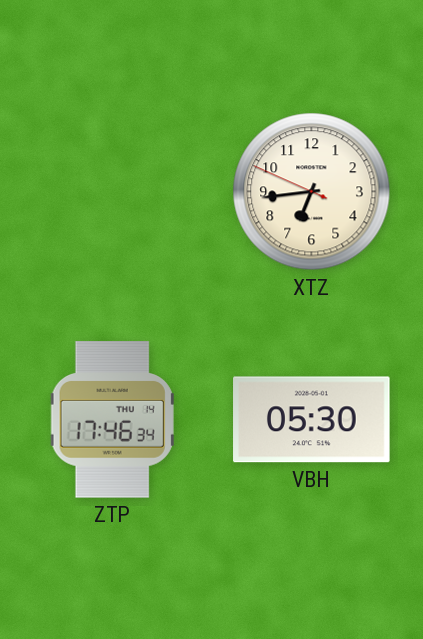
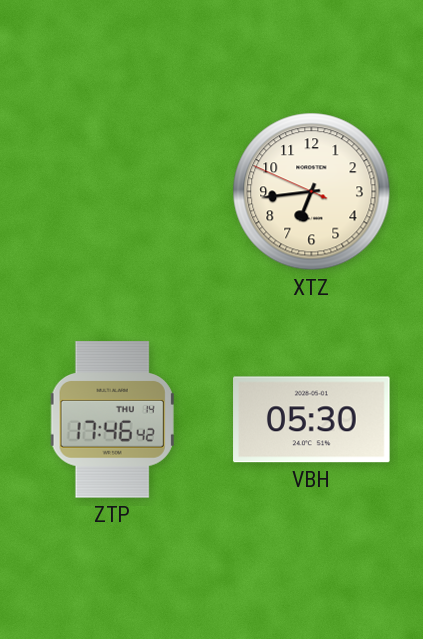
ZTP: 17:46:34 -> 17:46:42 (112, 420)
